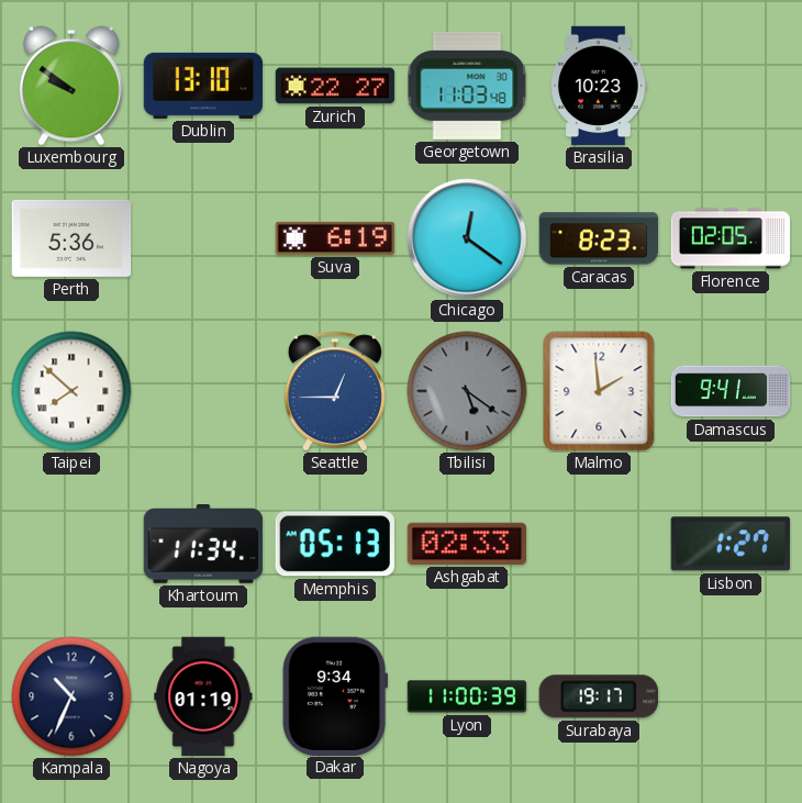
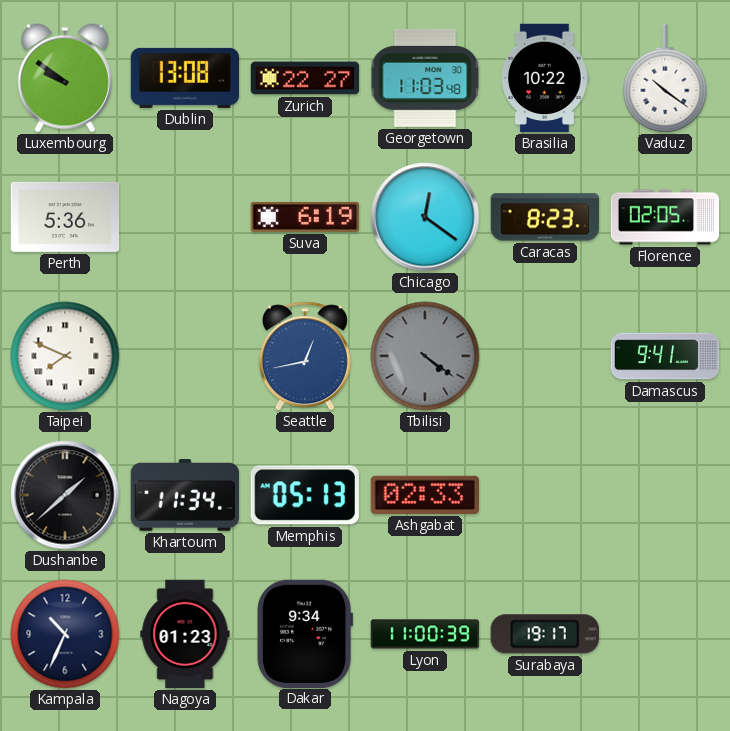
Dublin: 13:10 -> 13:08 (185, 78)
Brasilia: 10:23 -> 10:22 (546, 78)
Vaduz: none -> 10:21 (665, 78)
Taipei: 7:52 -> 7:49 (65, 356)
Seattle: 12:45 -> 12:43 (305, 356)
Tbilisi: 5:21 -> 4:21 (425, 356)
Malmo: 1:59 -> none (599, 391)
Dushanbe: none -> 1:38 (65, 495)
Lisbon: 1:27 -> none (731, 544)
Nagoya: 01:19 -> 01:23 (185, 634)
